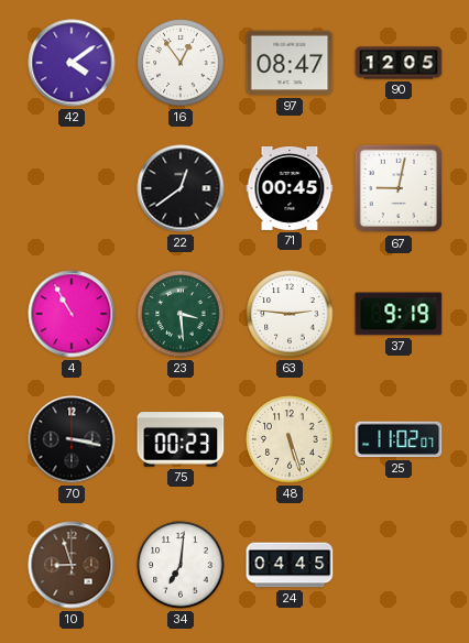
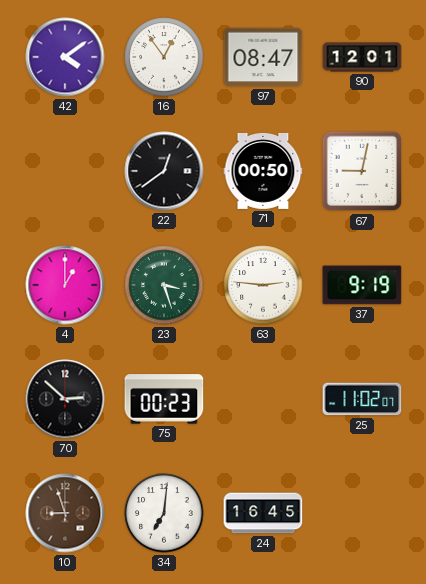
90: 12:05 -> 12:01 (362, 57)
71: 00:45 -> 00:50 (263, 171)
4: 10:55 -> 1:00 (65, 285)
23: 3:29 -> 3:27 (164, 285)
70: 3:17 -> 2:52 (65, 399)
48: 5:27 -> none (290, 439)
24: 04:45 -> 16:45 (263, 513)
